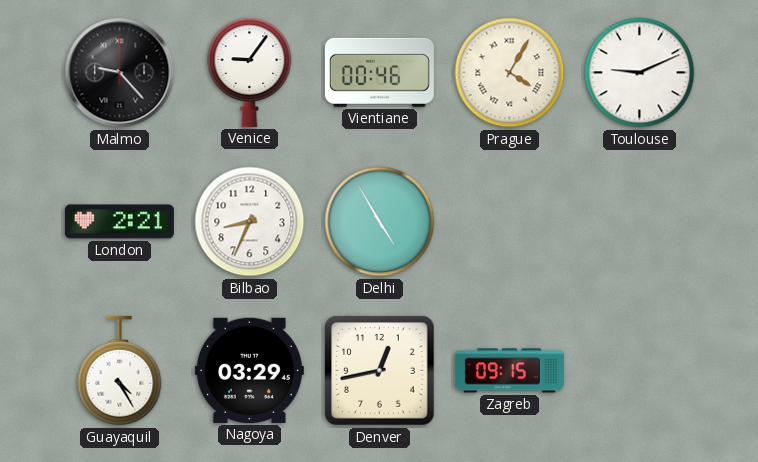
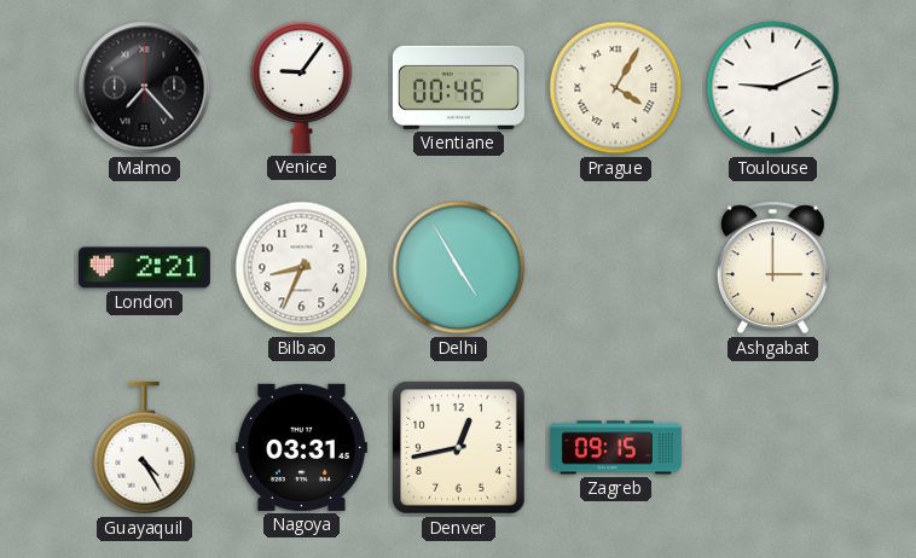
Malmo: 9:23 -> 7:23 (145, 88)
Ashgabat: none -> 3:00 (772, 268)
Nagoya: 03:29 -> 03:31 (301, 447)
